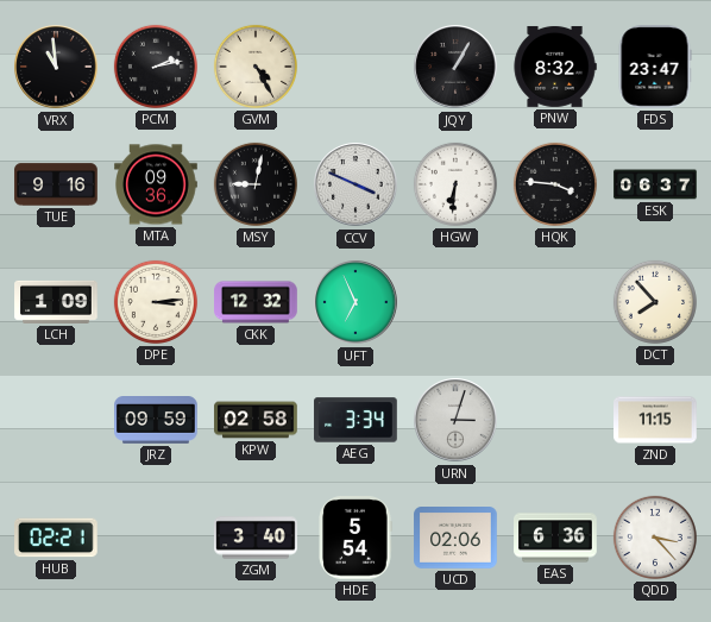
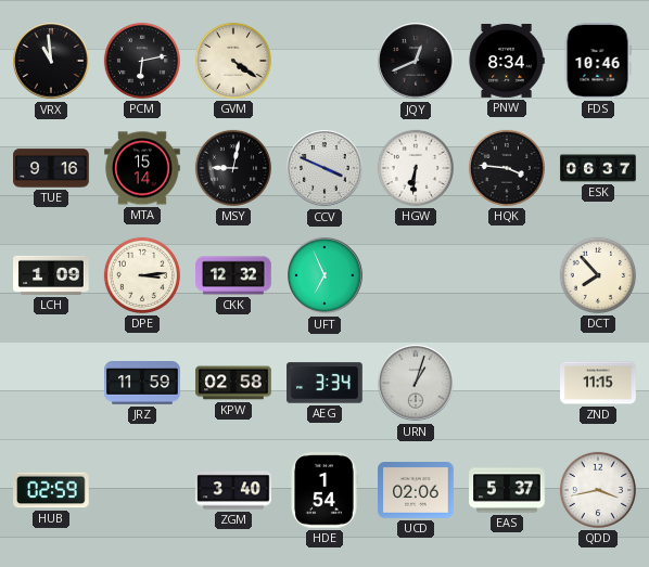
PCM: 2:13 -> 6:13 (142, 61)
GVM: 4:25 -> 4:21 (233, 61)
JQY: 1:05 -> 12:41 (416, 61)
PNW: 8:32 -> 8:34 (507, 61)
FDS: 23:47 -> 10:46 (598, 61)
MTA: 09:36 -> 15:14 (142, 168)
JRZ: 09:59 -> 11:59 (142, 384)
URN: 3:03 -> 1:03 (416, 383)
HUB: 02:21 -> 02:59 (51, 490)
HDE: 5:54 -> 1:54 (324, 490)
EAS: 6:36 -> 5:37 (507, 490)
QDD: 3:23 -> 3:43 (598, 490)
